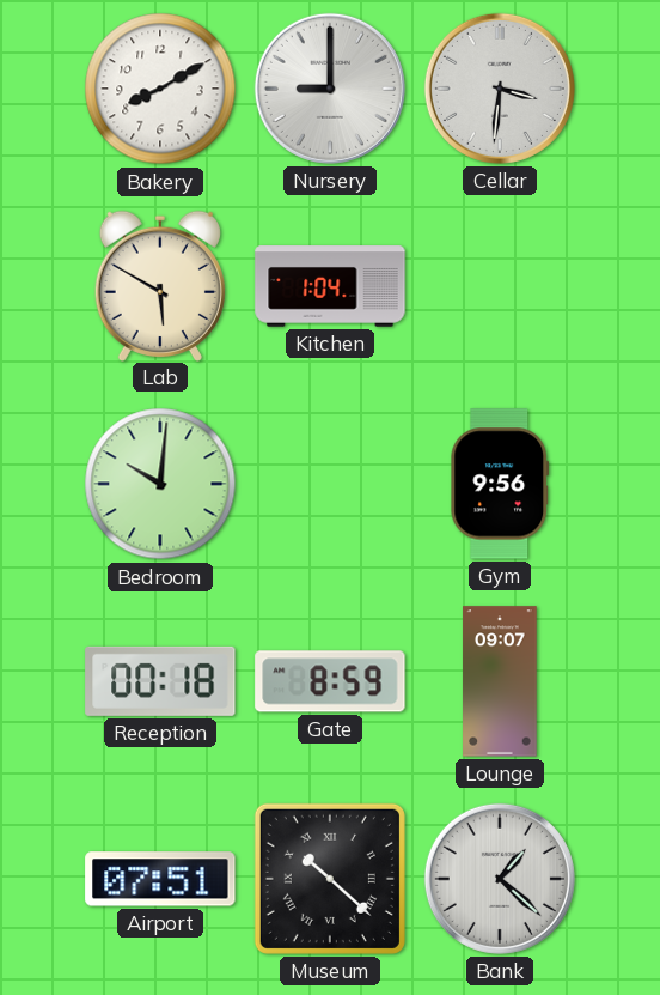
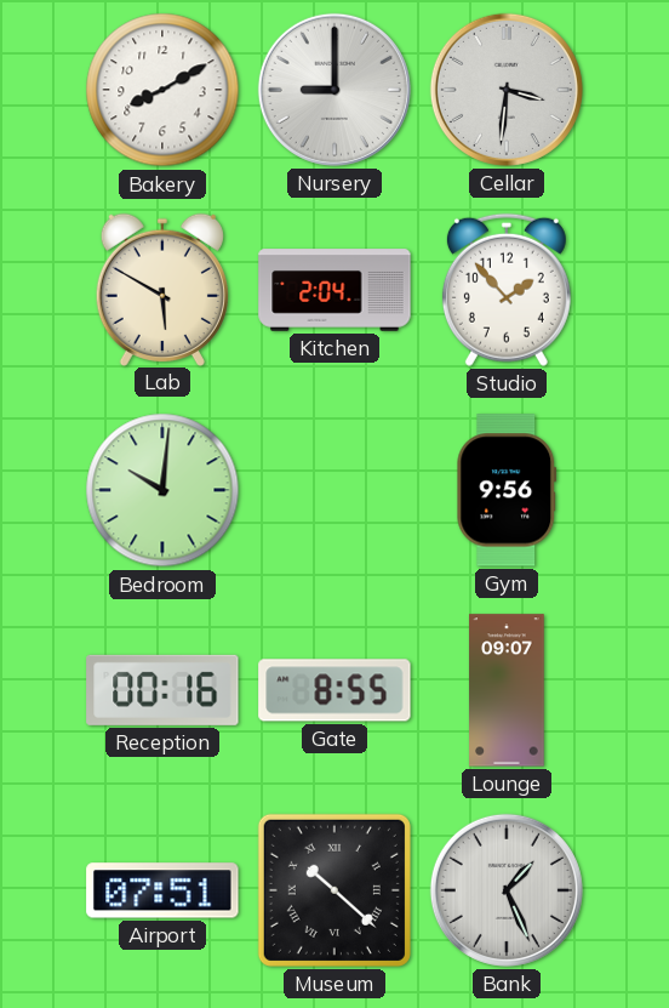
Kitchen: 1:04 -> 2:04 (334, 290)
Studio: none -> 1:53 (507, 290)
Reception: 00:18 -> 00:16 (162, 690)
Gate: 8:59 -> 8:55 (334, 690)
Bank: 1:22 -> 1:26 (507, 890)
